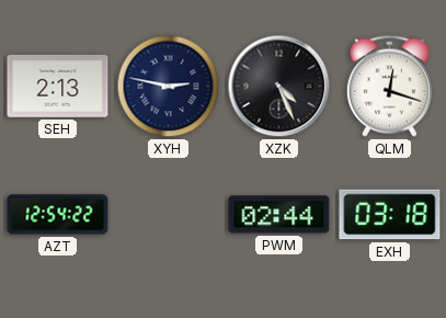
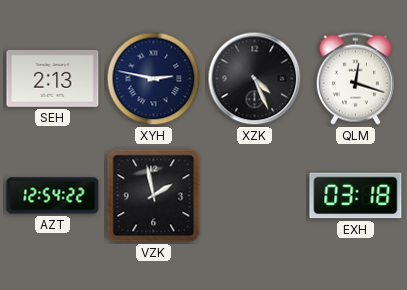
VZK: none -> 1:58 (154, 196)
PWM: 02:44 -> none (279, 215)
